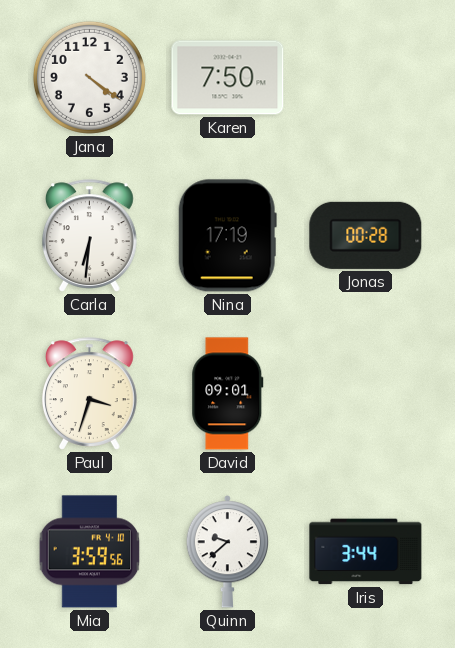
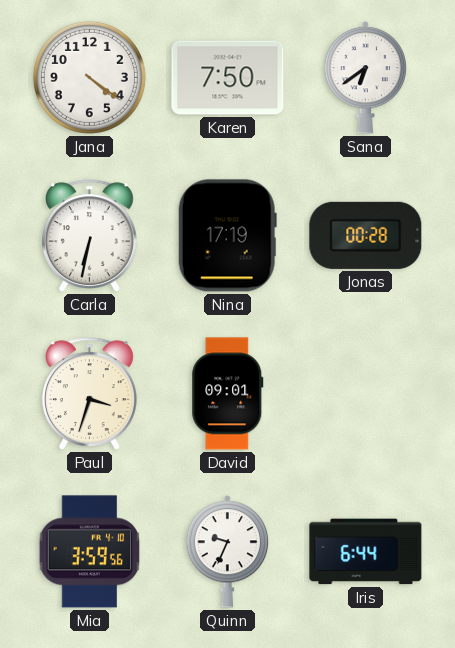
Sana: none -> 6:39 (365, 78)
Carla: 6:31 -> 6:32 (90, 236)
Quinn: 9:38 -> 9:34 (227, 552)
Iris: 3:44 -> 6:44 (366, 552)
